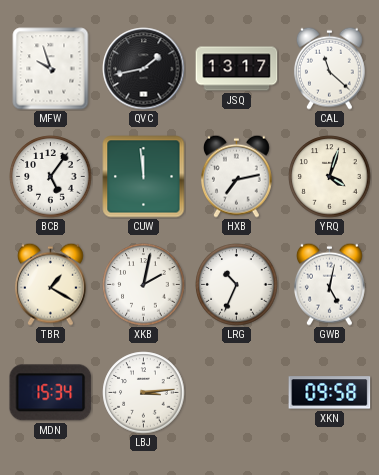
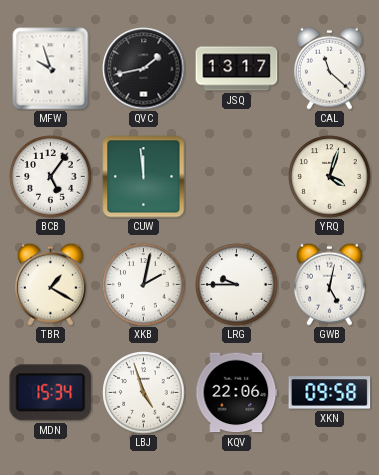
HXB: 7:13 -> none (236, 176)
LRG: 10:34 -> 9:45 (237, 285)
LBJ: 3:14 -> 4:57 (144, 393)
KQV: none -> 22:06 (237, 393)
